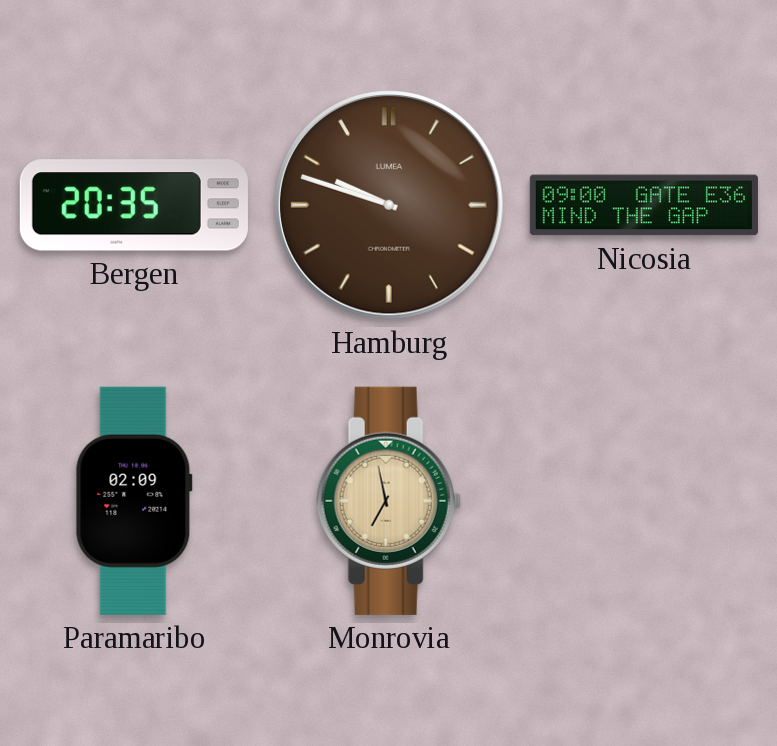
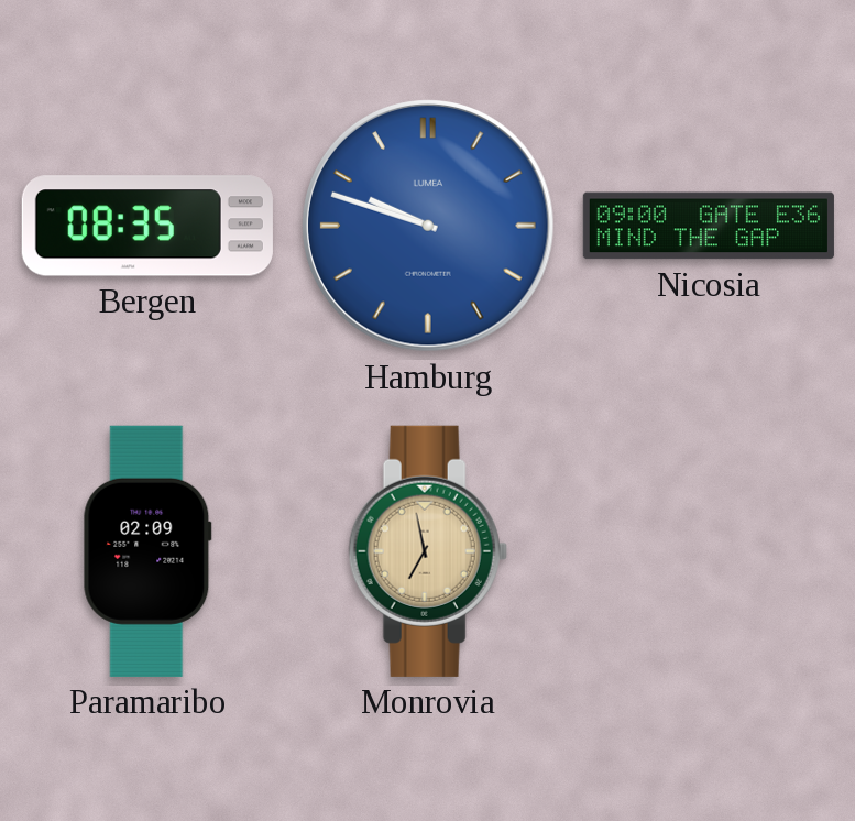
Bergen: 20:35 -> 08:35 (147, 226)
Hamburg dial: brown -> blue (429, 227)
